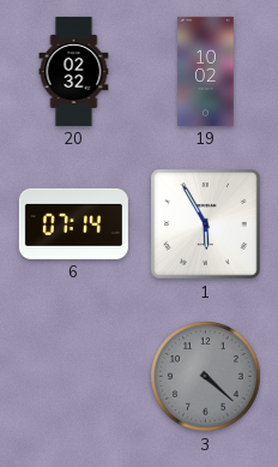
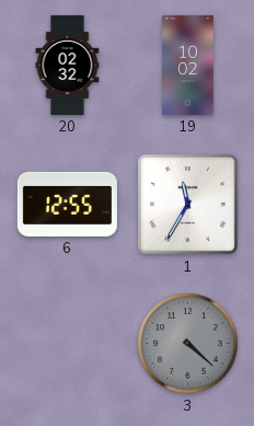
6: 07:14 -> 12:55 (67, 204)
1: 5:55 -> 11:35 (188, 205)
